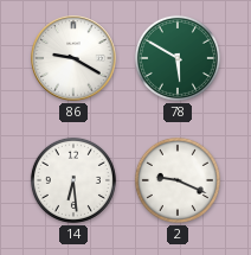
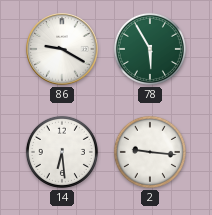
78: 5:50 -> 5:55 (150, 49)
2: 9:19 -> 9:16 (150, 152)
